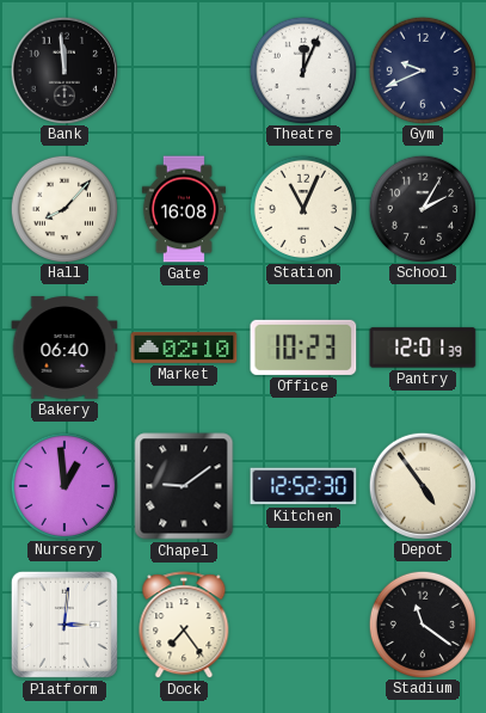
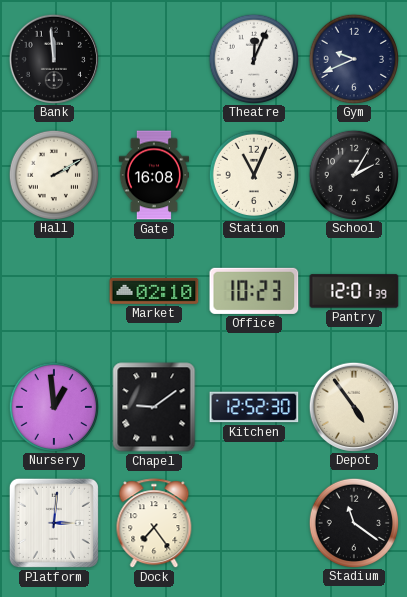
Hall: 8:07 -> 2:10 (53, 174)
Bakery: 06:40 -> none (64, 348)
